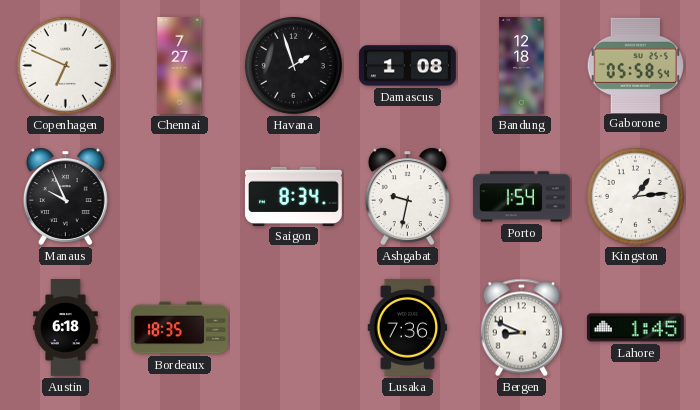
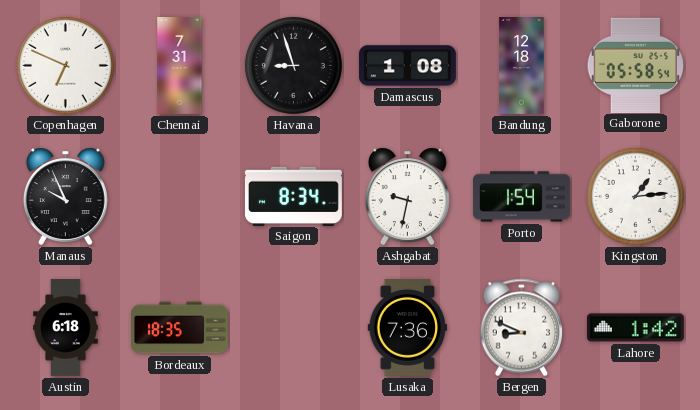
Chennai: 7:27 -> 7:31 (180, 66)
Havana: 1:57 -> 8:57 (293, 65)
Lahore: 1:45 -> 1:42 (635, 328)
